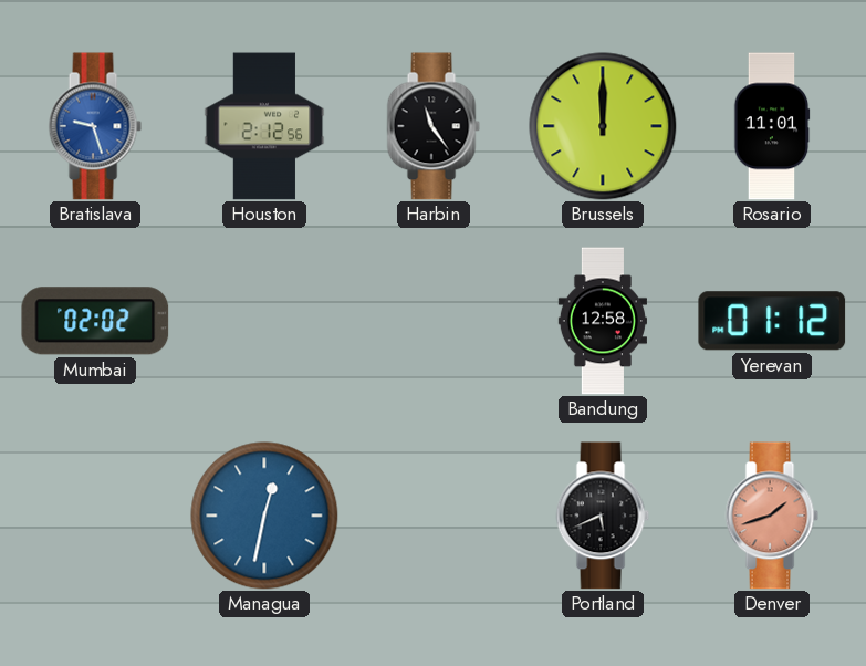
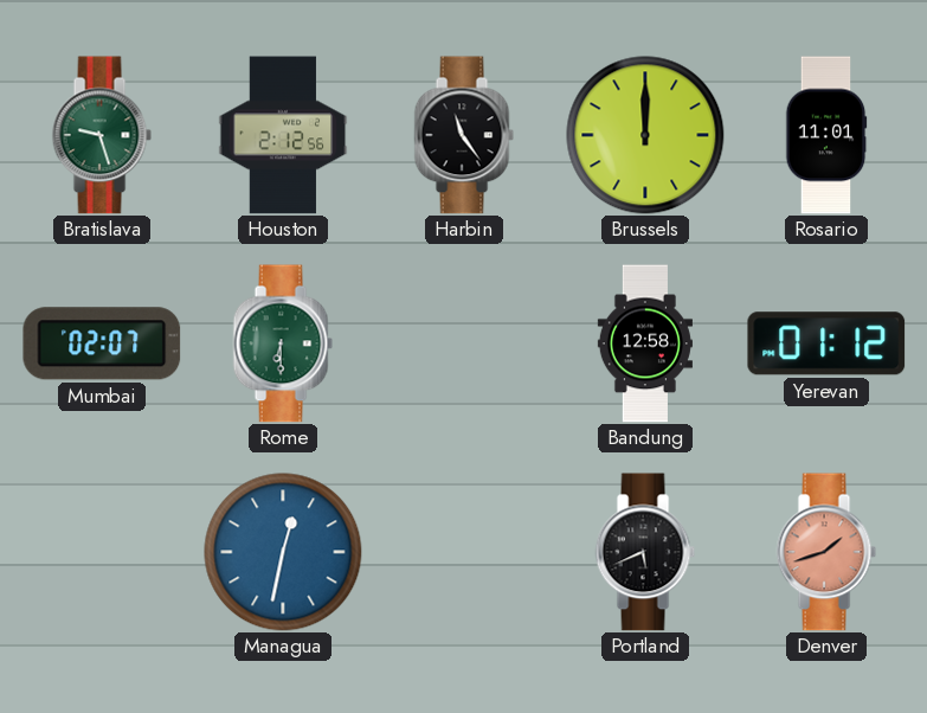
Bratislava dial: blue -> green (102, 135)
Mumbai: 02:02 -> 02:07 (102, 343)
Rome: none -> 6:30 (283, 343)
